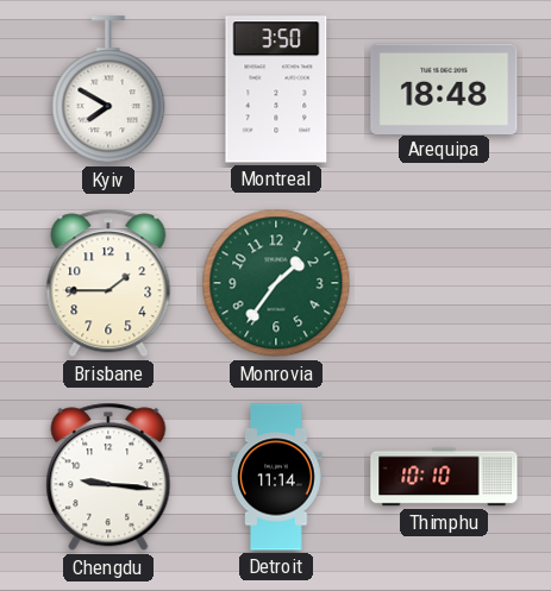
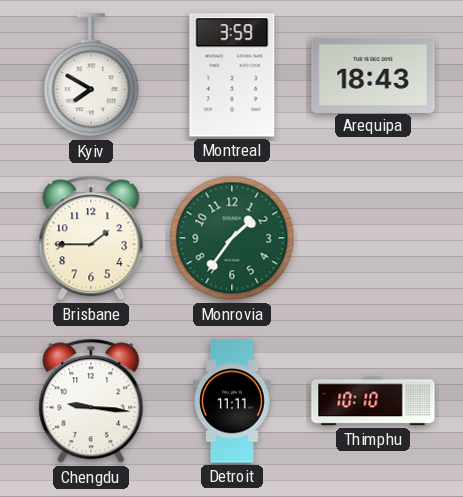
Montreal: 3:50 -> 3:59 (232, 75)
Arequipa: 18:48 -> 18:43 (373, 74)
Detroit: 11:14 -> 11:11 (232, 401)
